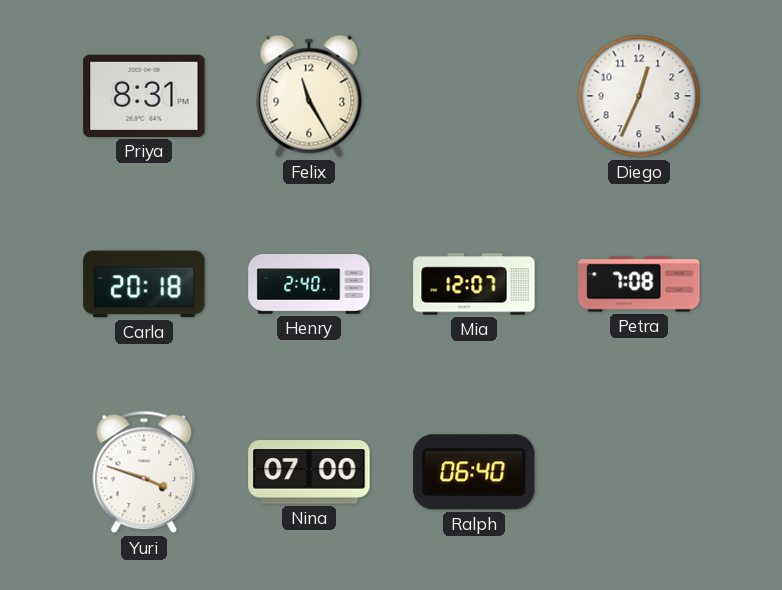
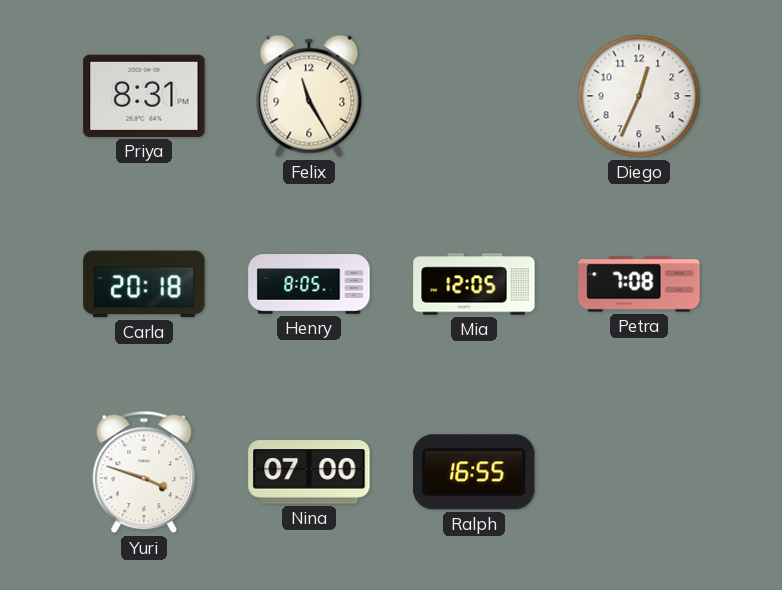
Henry: 2:40 -> 8:05 (309, 284)
Mia: 12:07 -> 12:05 (474, 284)
Ralph: 06:40 -> 16:55 (474, 472)
